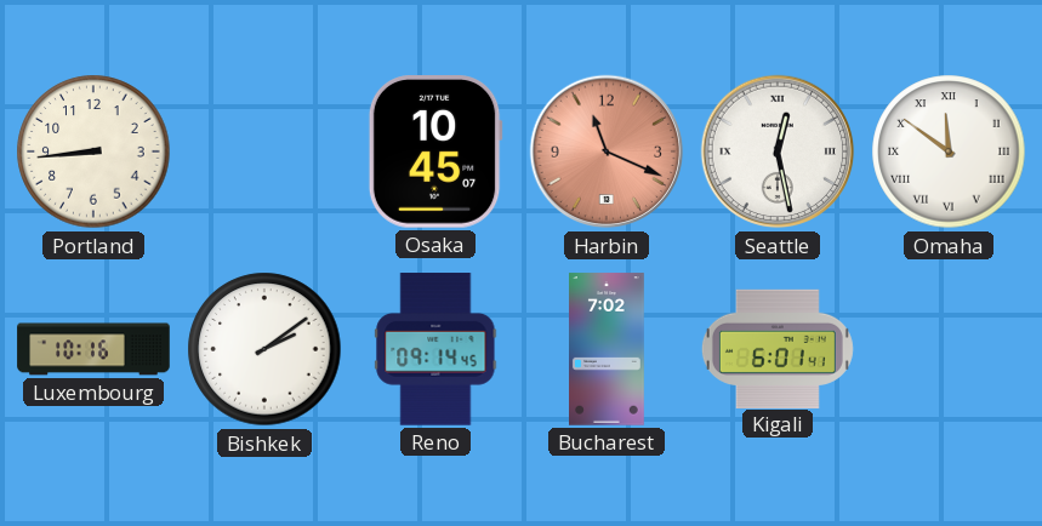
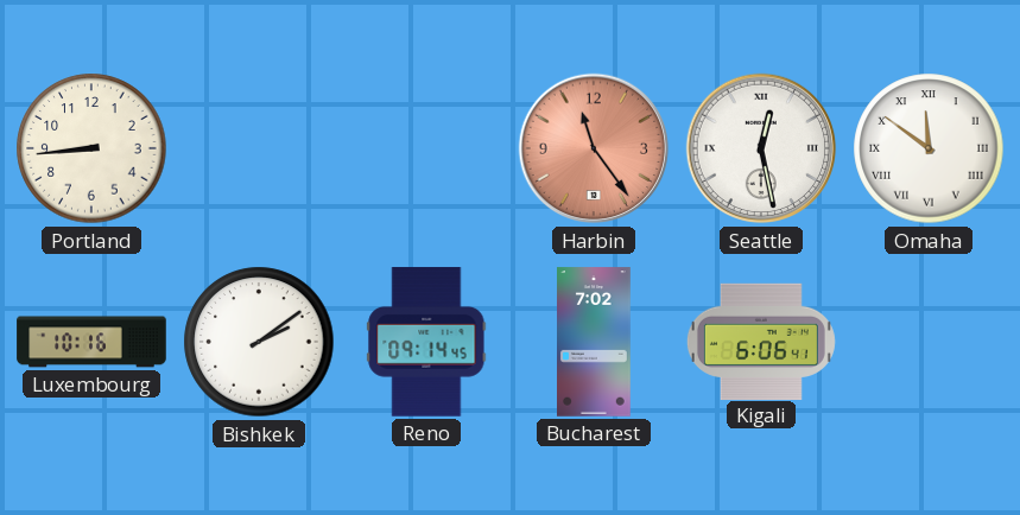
Osaka: 10:45 -> none (435, 153)
Harbin: 11:19 -> 11:24 (594, 148)
Kigali: 6:01 -> 6:06 (761, 341)
